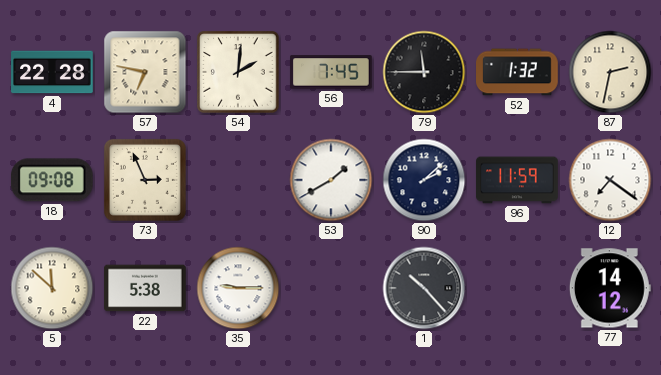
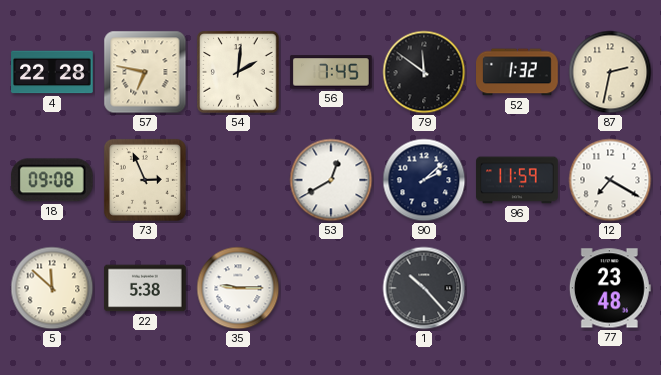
79: 11:45 -> 11:51 (424, 72)
53: 1:40 -> 12:40 (331, 180)
12: 7:21 -> 7:20 (610, 180)
77: 14:12 -> 23:48 (610, 288)
